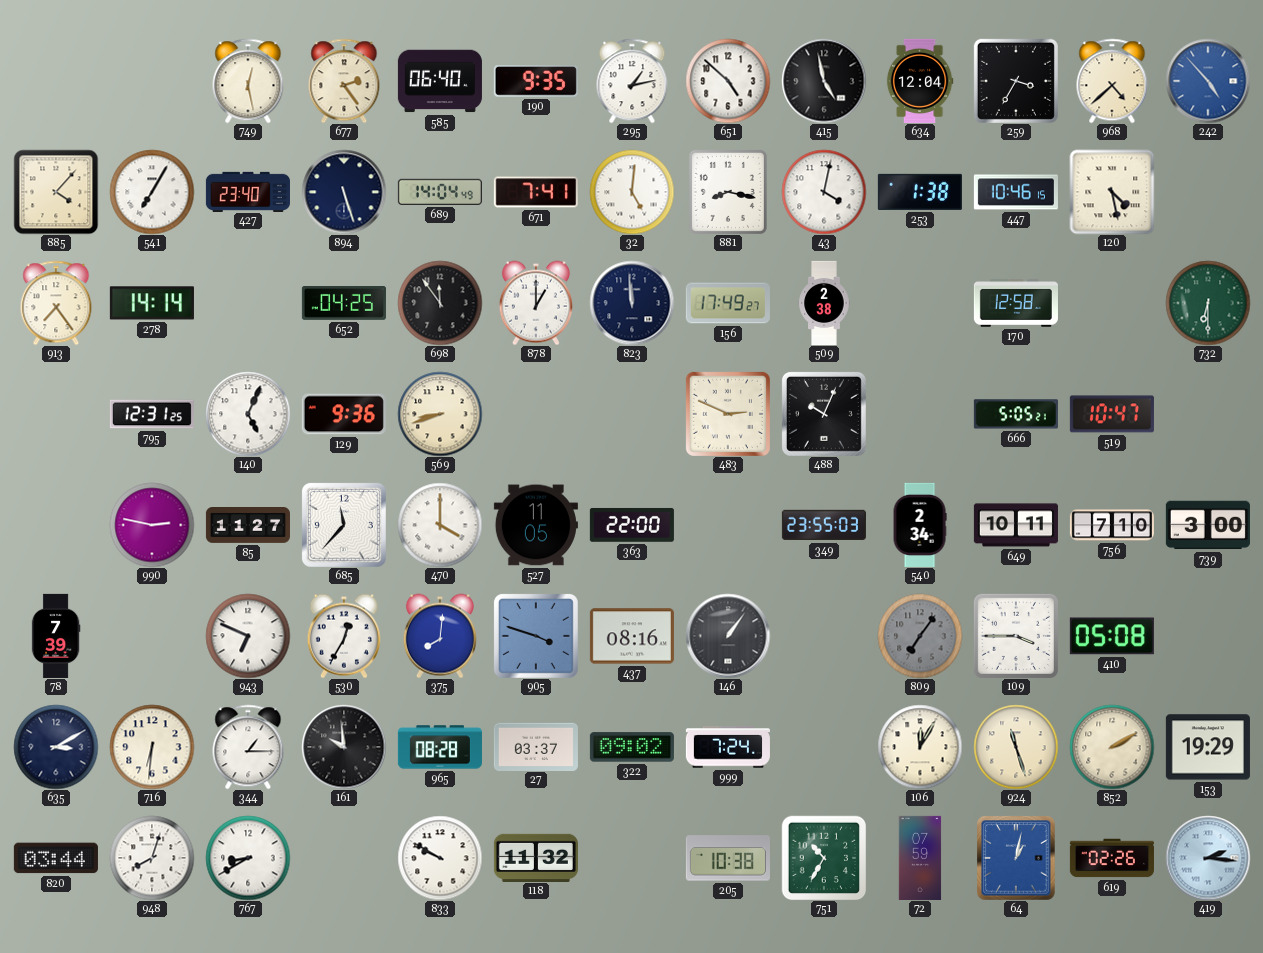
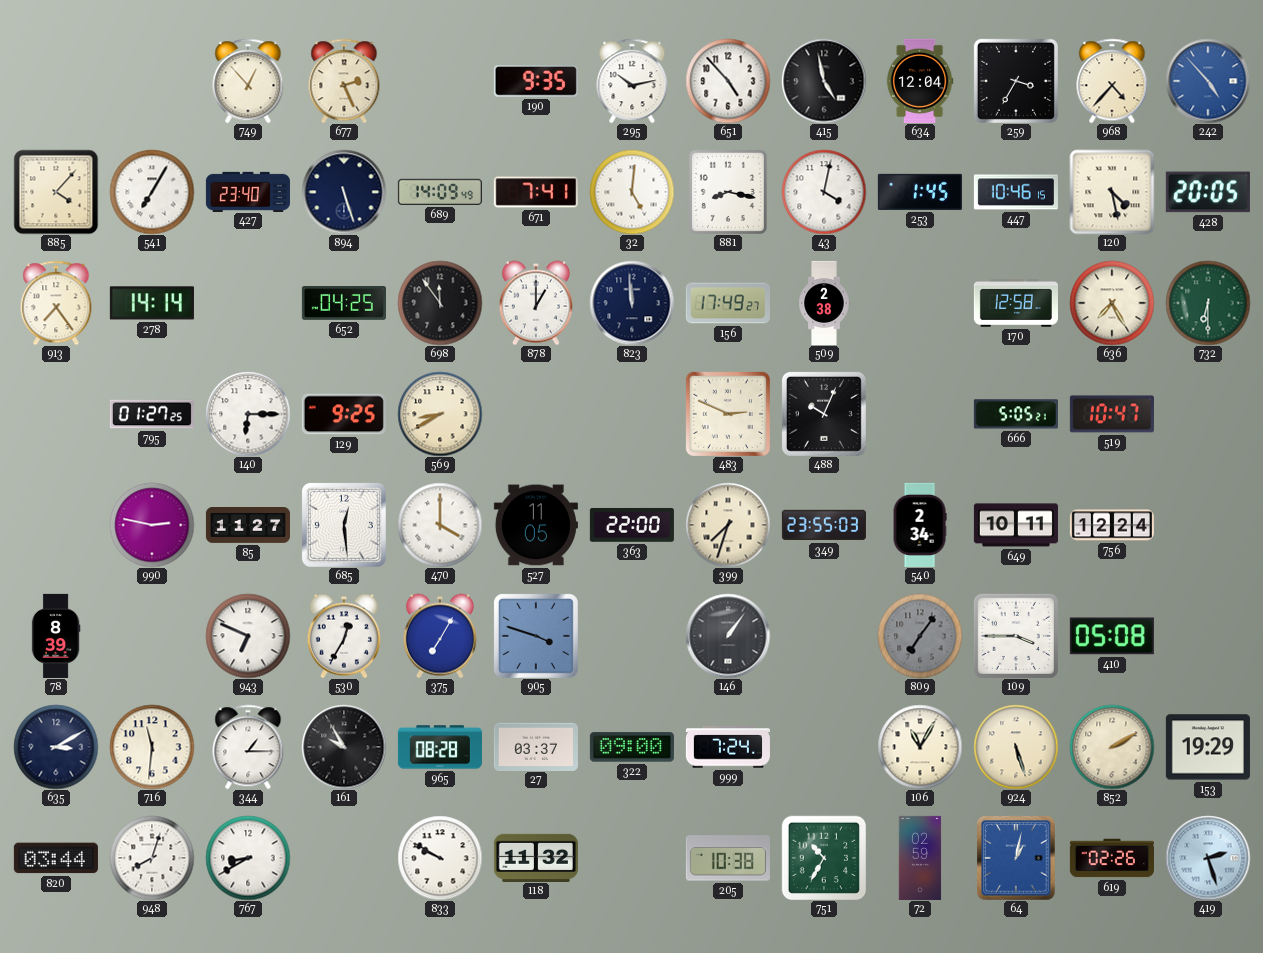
749: 12:28 -> 12:53 (248, 81)
677: 2:24 -> 2:26 (344, 81)
585: 06:40 -> none (440, 81)
295: 1:13 -> 10:13 (632, 81)
651: 4:52 -> 4:53 (728, 81)
968: 4:38 -> 4:37 (1112, 81)
689: 14:04 -> 14:09 (440, 192)
253: 1:38 -> 1:45 (920, 192)
428: none -> 20:05 (1208, 192)
636: none -> 7:25 (1112, 303)
795: 12:31 -> 01:27 (152, 414)
140: 5:04 -> 6:15 (248, 414)
129: 9:36 -> 9:25 (344, 414)
569: 8:42 -> 8:40 (440, 414)
685: 11:37 -> 12:29 (344, 525)
399: none -> 7:33 (728, 525)
756: 7:10 -> 12:24 (1112, 525)
739: 3:00 -> none (1208, 525)
78: 7:39 -> 8:39 (56, 636)
375: 8:01 -> 7:05 (440, 636)
437: 08:16 -> none (632, 636)
716: 6:31 -> 11:31 (152, 747)
161: 9:59 -> 9:55 (344, 747)
322: 09:02 -> 09:00 (632, 747)
106: 12:05 -> 11:05 (920, 747)
924: 11:27 -> 5:27 (1016, 747)
72: 07:59 -> 02:59 (920, 858)
419: 2:16 -> 2:27 (1208, 858)
